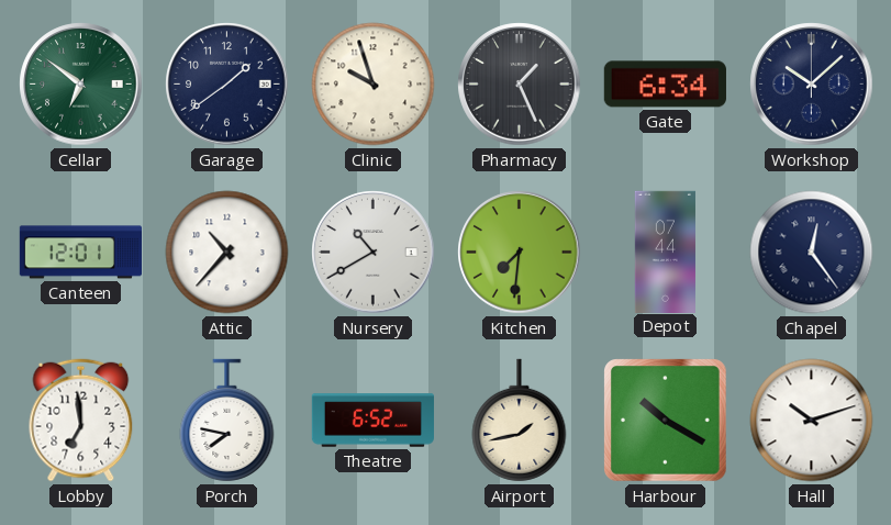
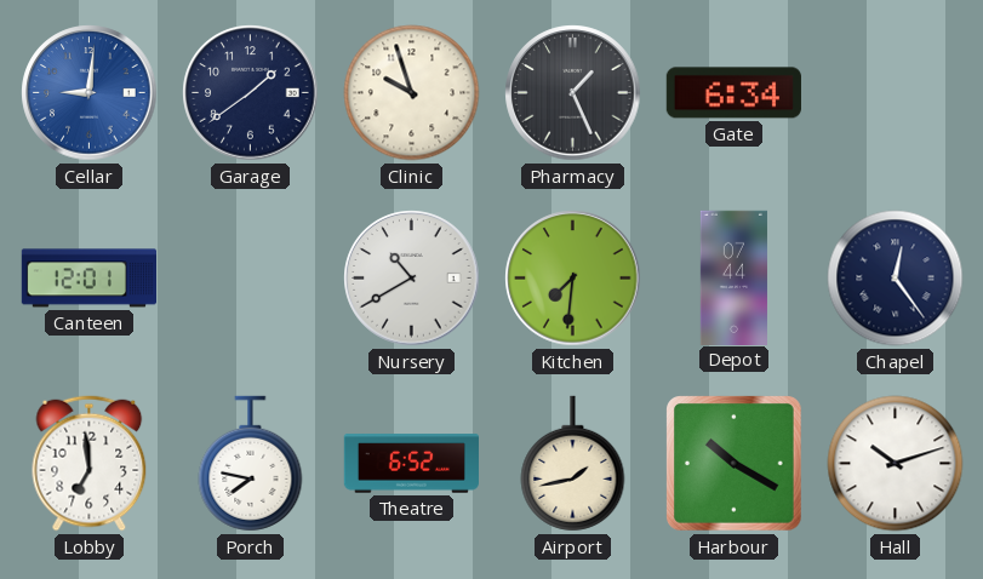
Cellar: 6:51 -> 9:01 (90, 93)
Cellar dial: green -> blue (90, 93)
Workshop: 10:08 -> none (812, 85)
Attic: 10:37 -> none (227, 253)
